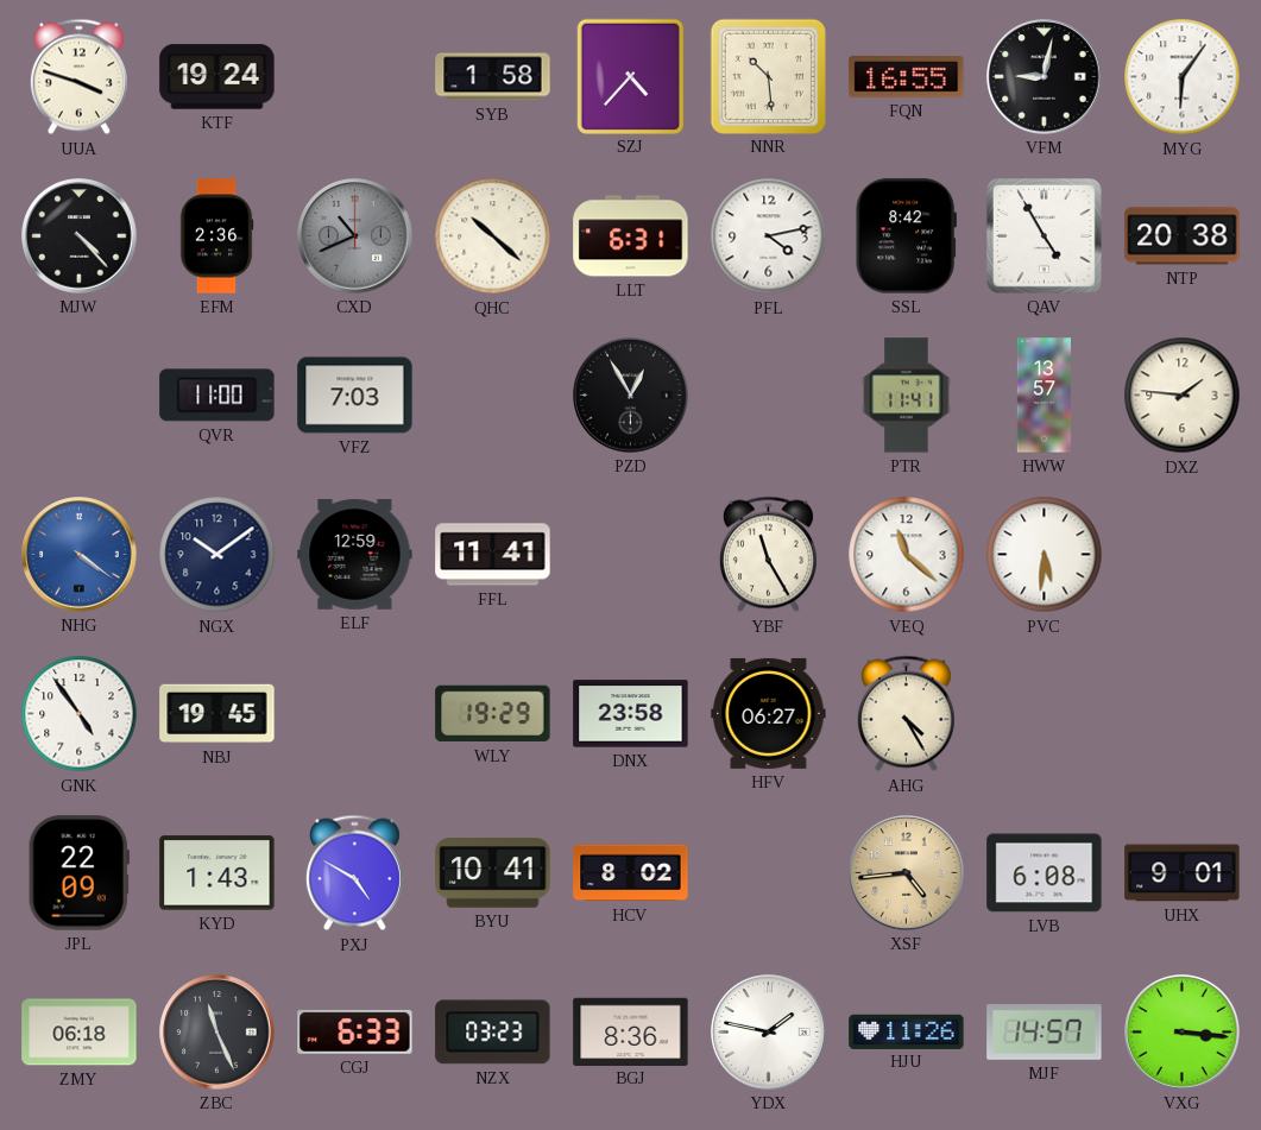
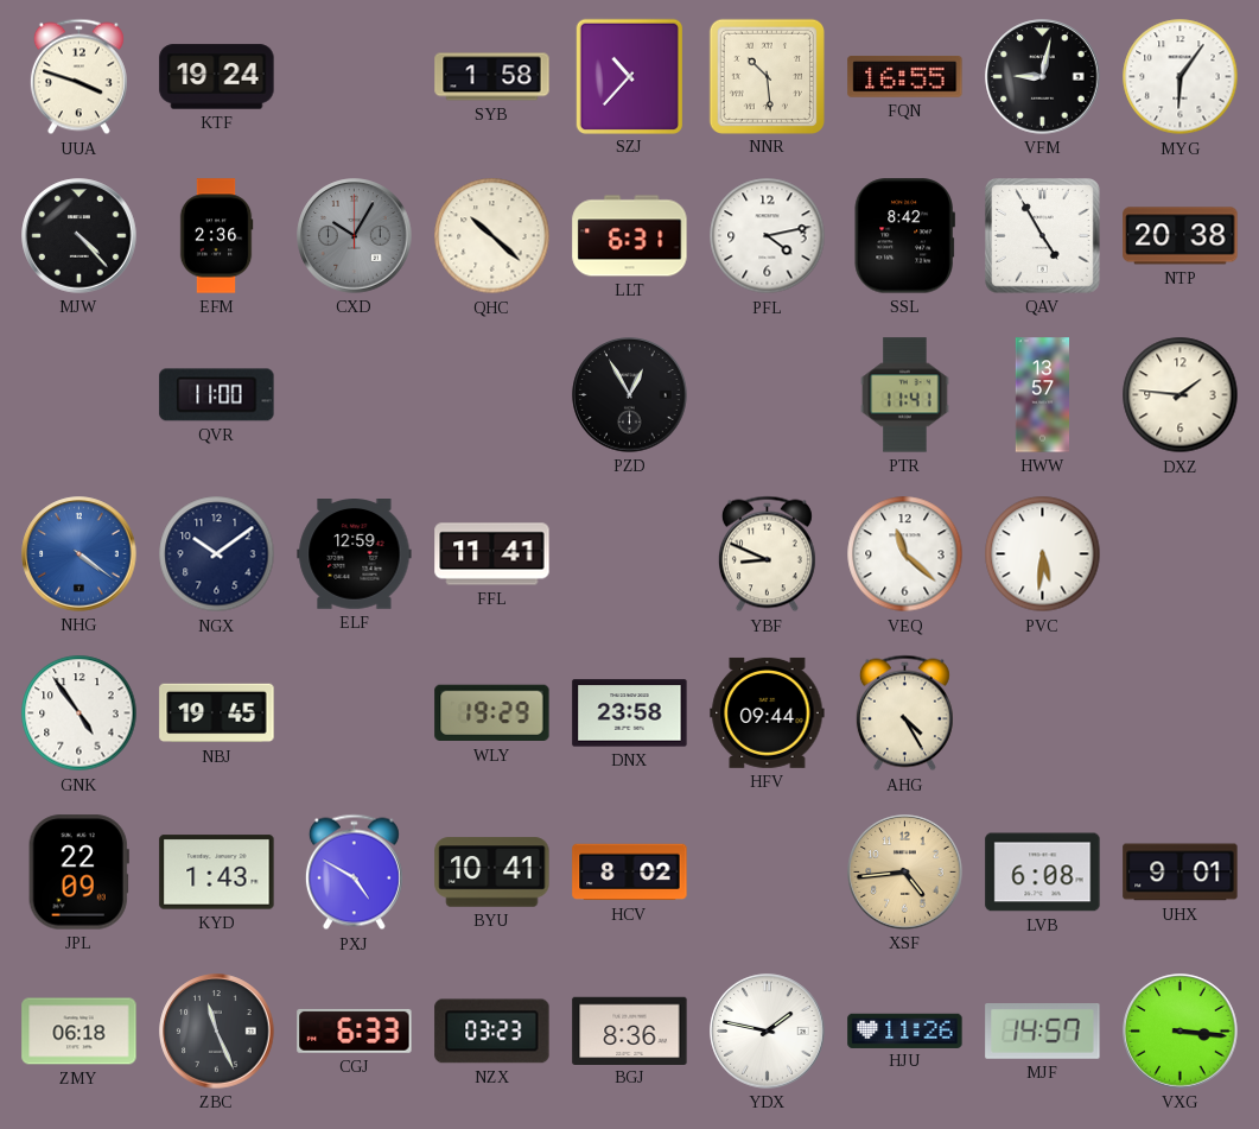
SZJ: 4:37 -> 10:37 (629, 76)
CXD: 10:41 -> 10:05 (355, 236)
VFZ: 7:03 -> none (355, 396)
YBF: 11:25 -> 8:49 (767, 554)
HFV: 06:27 -> 09:44 (768, 712)
